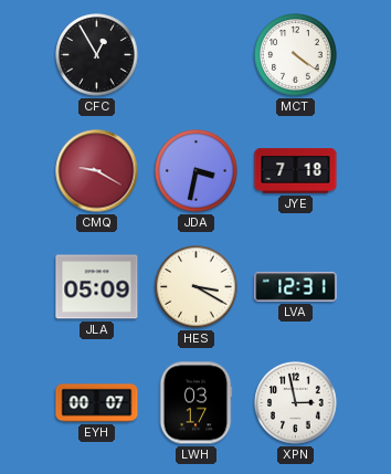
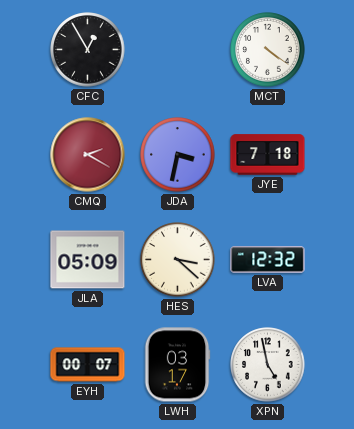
CMQ: 9:20 -> 2:20 (88, 155)
HES: 3:20 -> 3:22 (178, 260)
LVA: 12:31 -> 12:32 (268, 260)
XPN: 2:58 -> 4:58 (268, 365)
